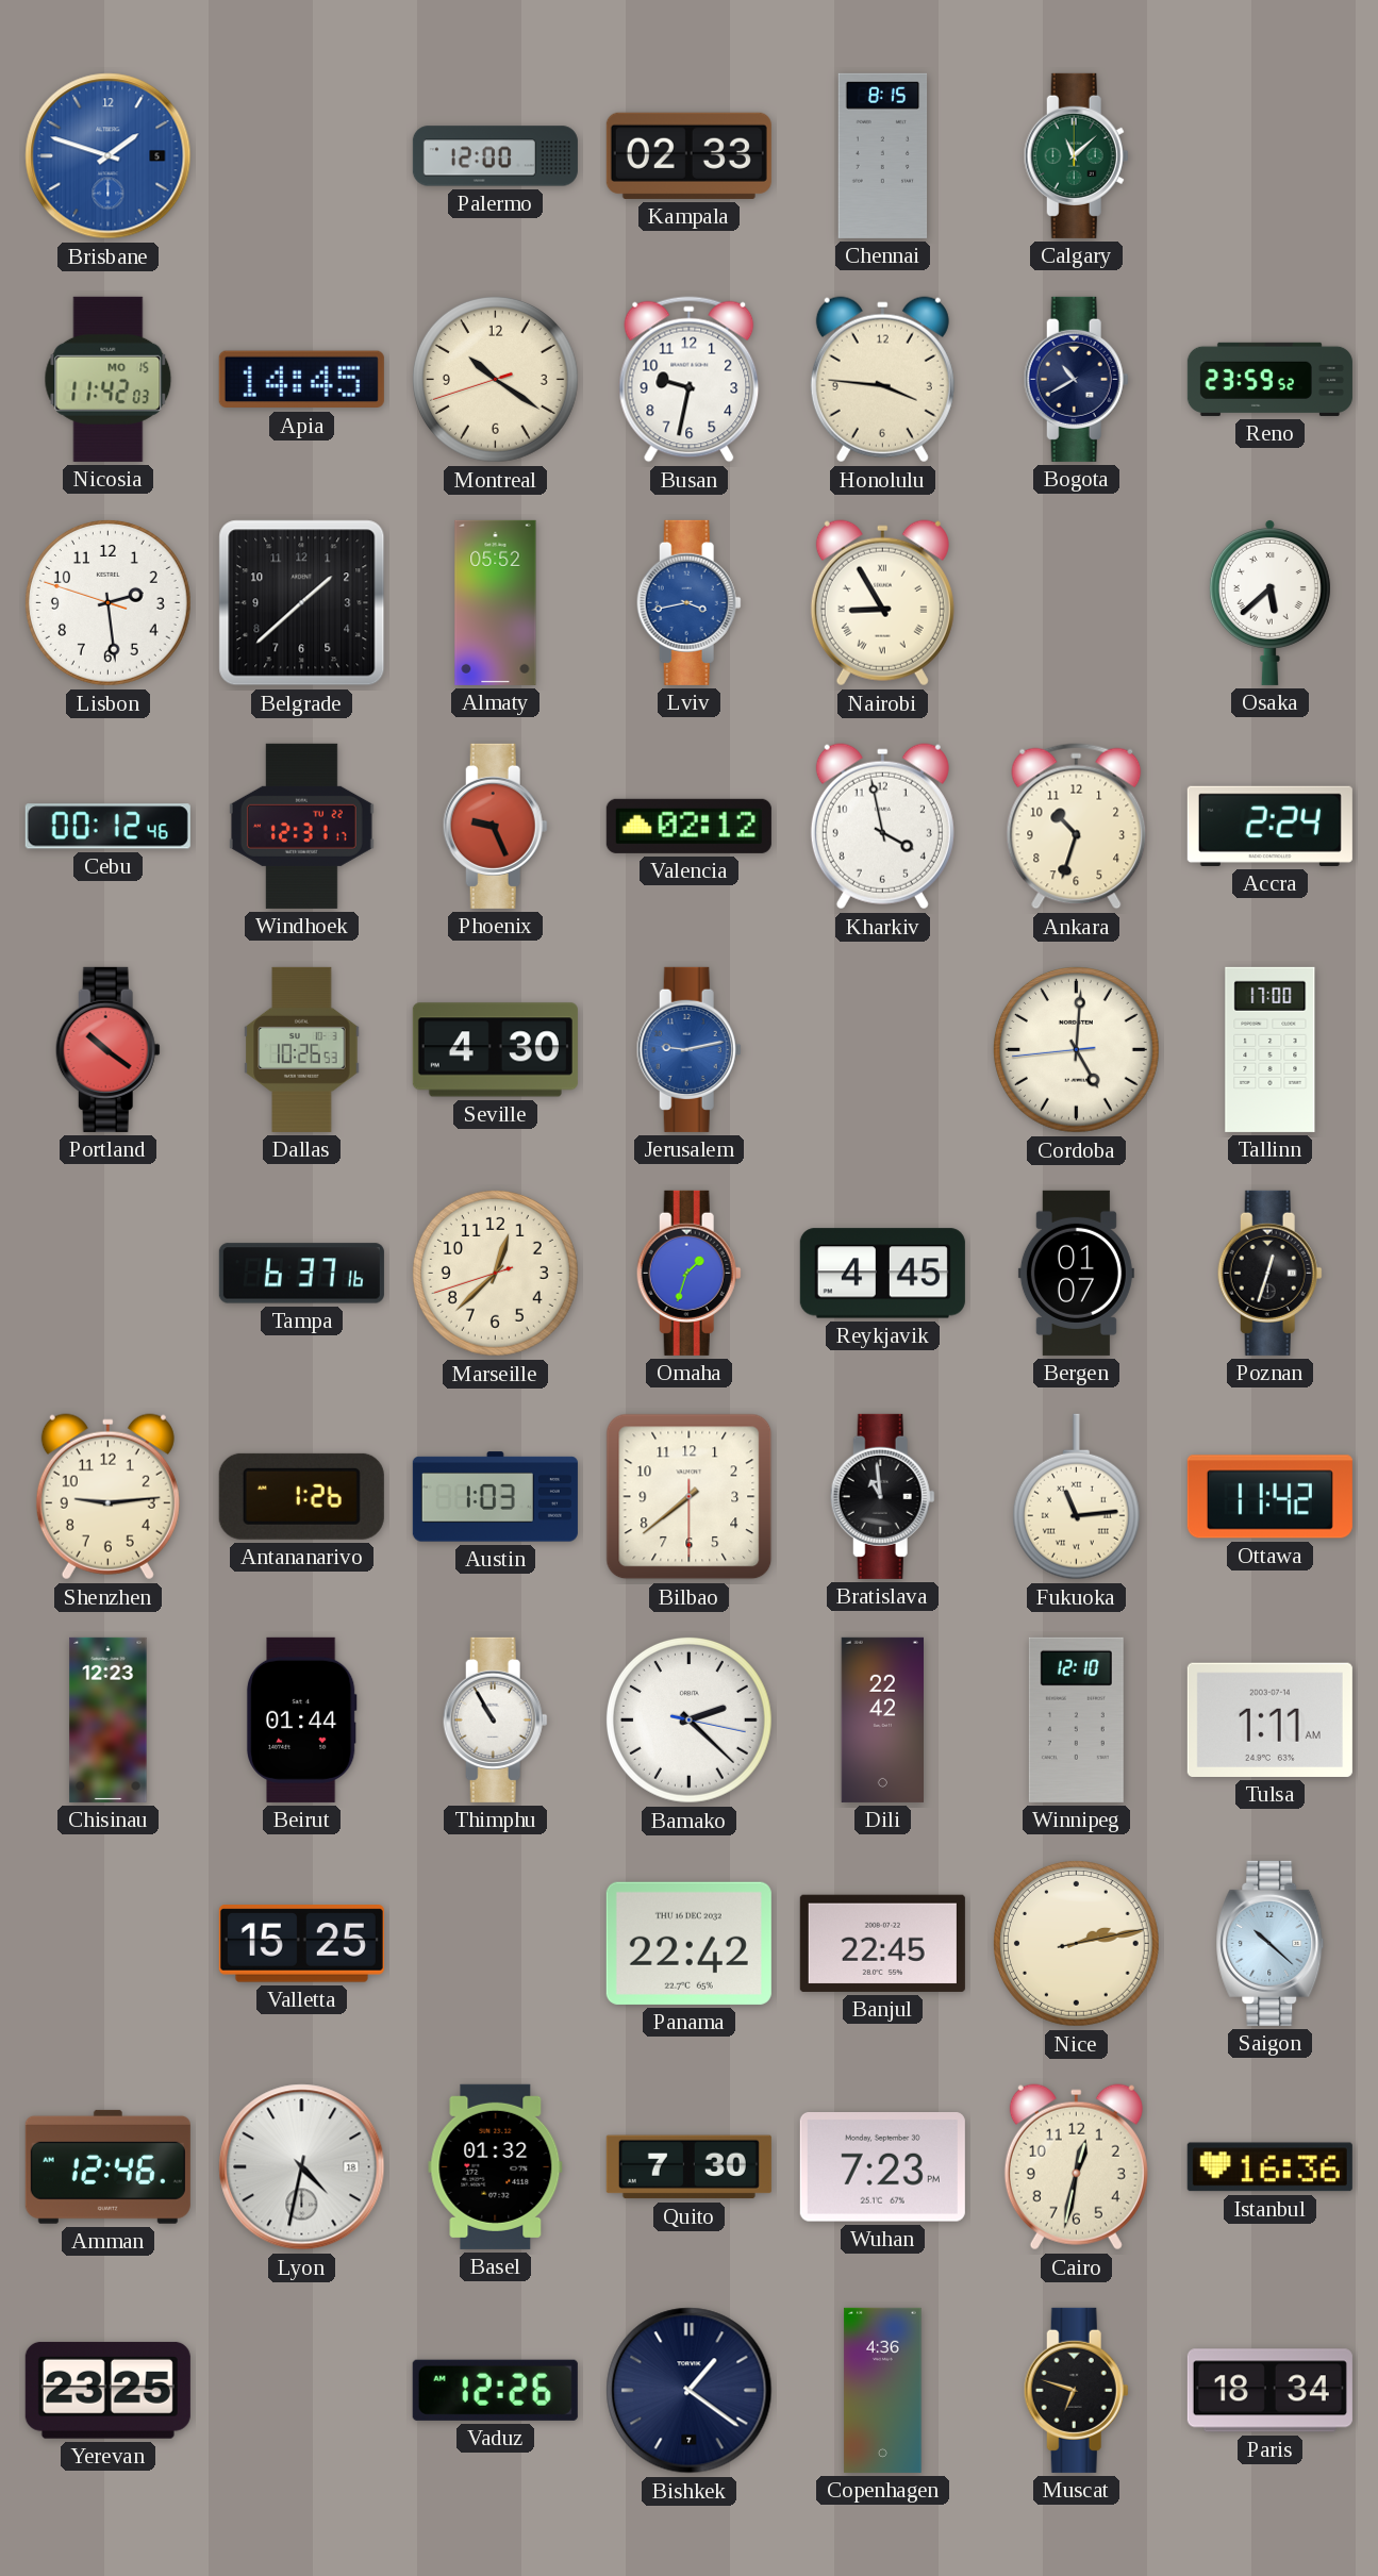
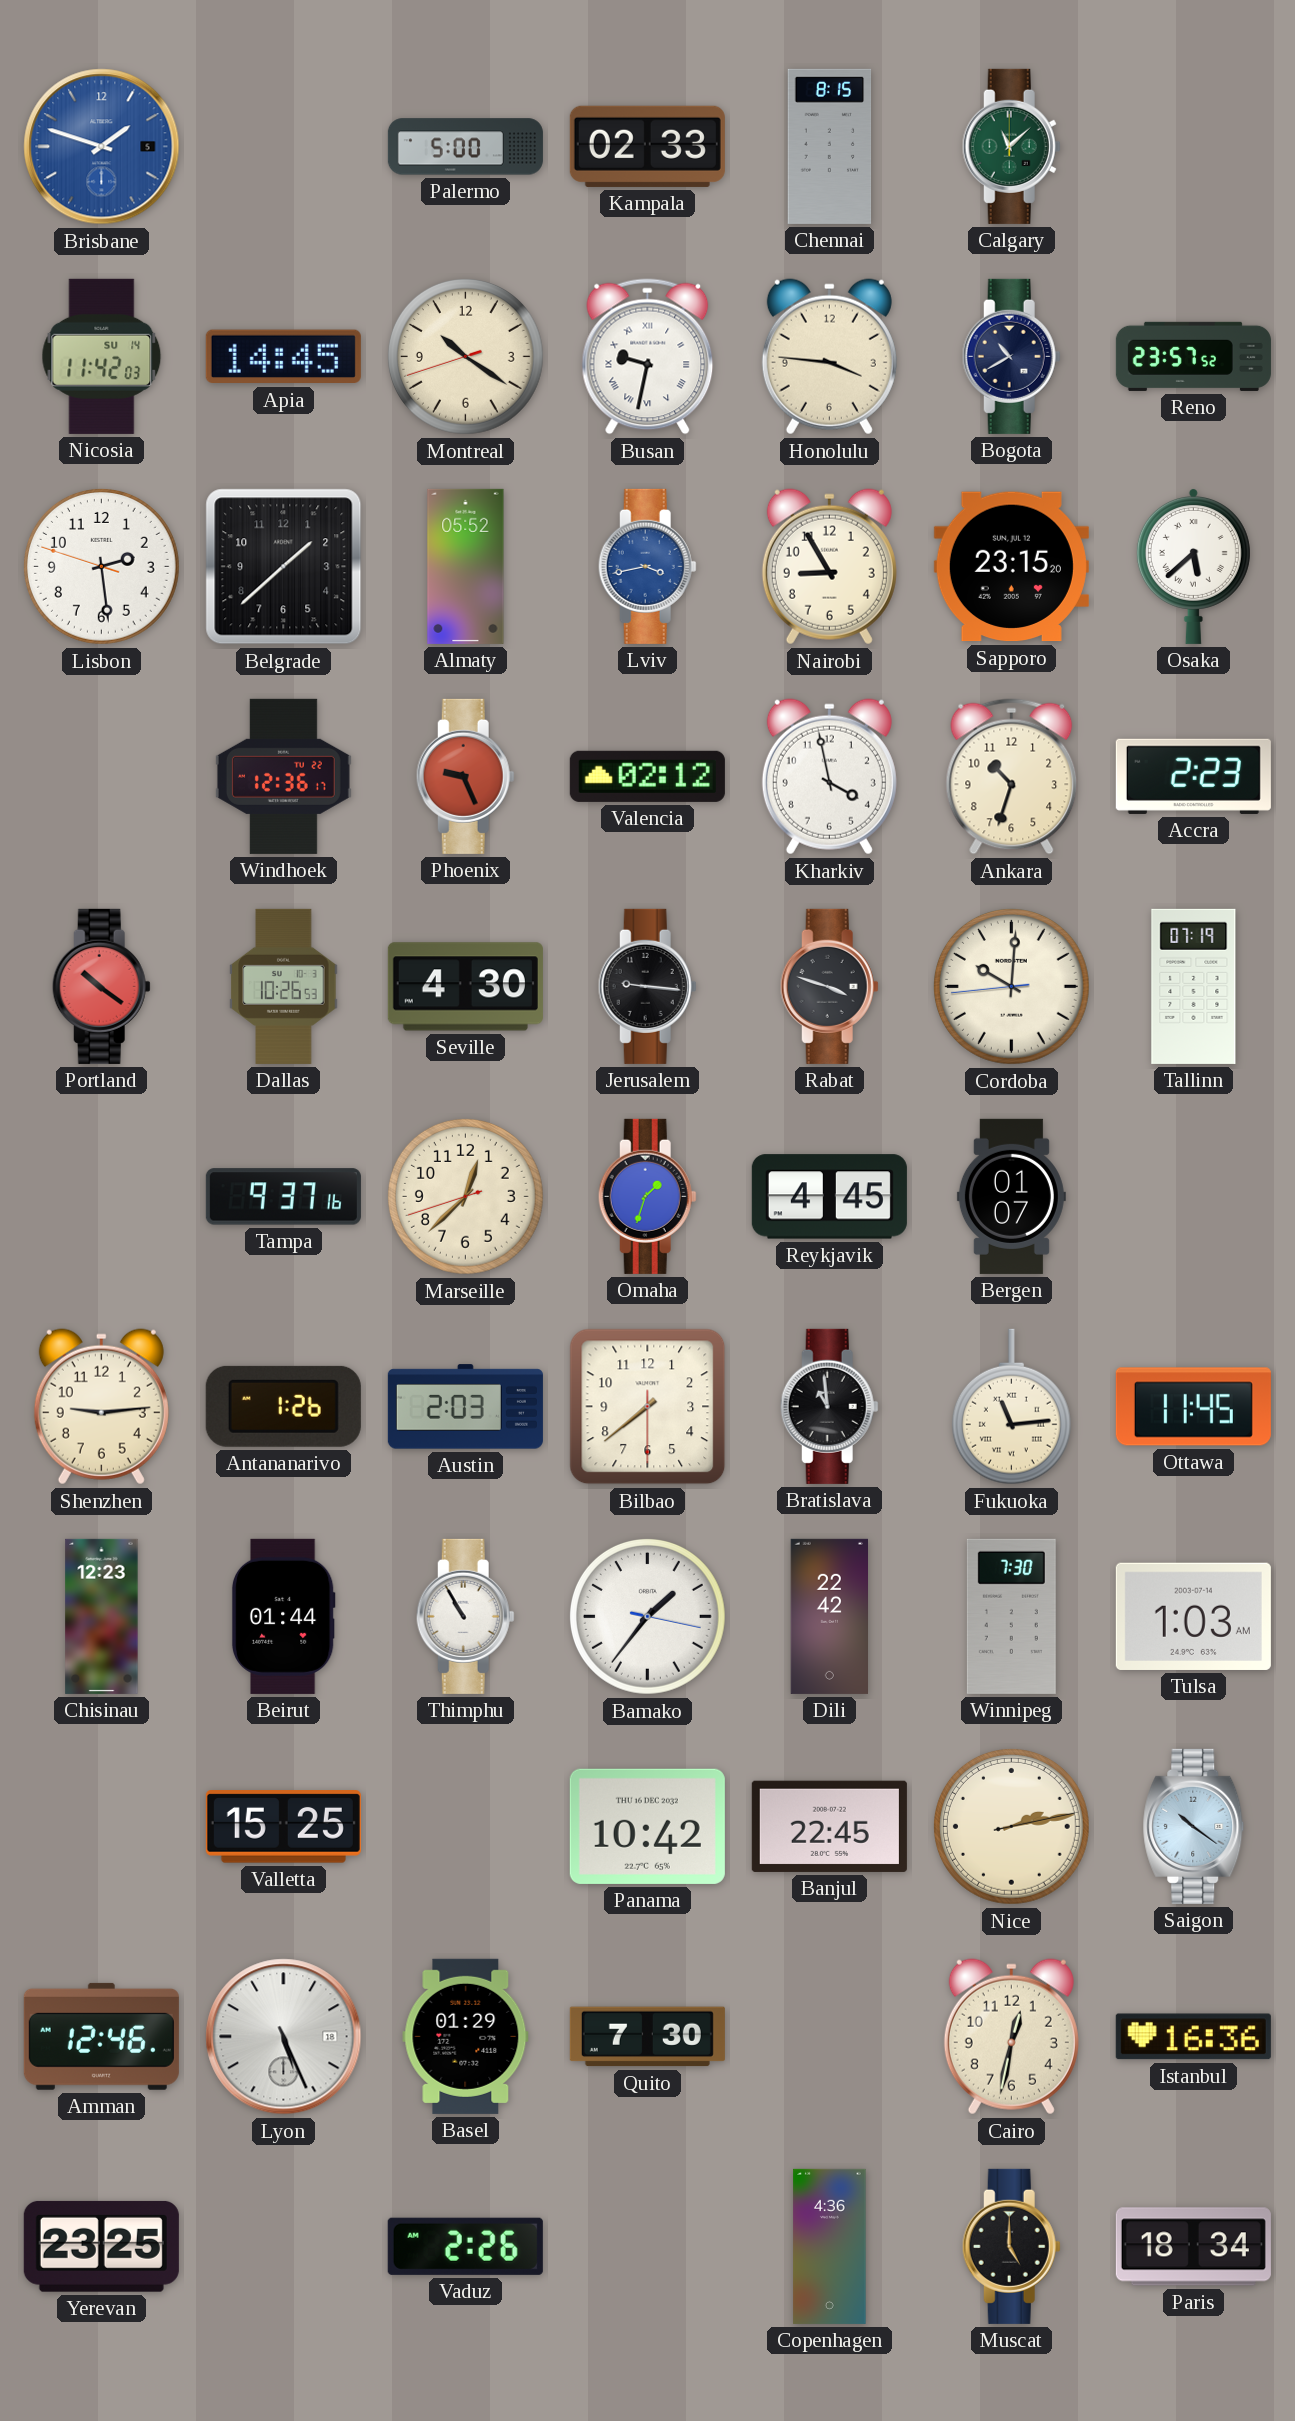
Palermo: 12:00 -> 5:00 (465, 147)
Nicosia date: MO 15 -> SU 14 (102, 356)
Busan numerals: Arabic -> Roman (648, 357)
Reno: 23:59 -> 23:57 (1193, 356)
Nairobi numerals: Roman -> Arabic (829, 567)
Sapporo: none -> 23:15 (1011, 567)
Cebu: 00:12 -> none (107, 827)
Windhoek: 12:31 -> 12:36 (283, 776)
Accra: 2:24 -> 2:23 (1193, 776)
Jerusalem: 9:13 -> 9:16 (647, 986)
Jerusalem dial: blue -> black (647, 986)
Rabat: none -> 3:48 (829, 986)
Cordoba: 5:00 -> 10:00 (1011, 986)
Tallinn: 17:00 -> 07:19 (1194, 986)
Tampa: 6:37 -> 9:37 (283, 1197)
Poznan: 12:33 -> none (1269, 1273)
Austin: 1:03 -> 2:03 (465, 1407)
Ottawa: 11:42 -> 11:45 (1193, 1407)
Bamako: 2:22 -> 1:36 (647, 1616)
Winnipeg: 12:10 -> 7:30 (1011, 1616)
Tulsa: 1:11 -> 1:03 (1193, 1616)
Panama: 22:42 -> 10:42 (647, 1826)
Saigon: 10:22 -> 10:21 (1194, 1826)
Lyon: 4:32 -> 5:26 (284, 2037)
Basel: 01:32 -> 01:29 (466, 2036)
Wuhan: 7:23 -> none (882, 2167)
Vaduz: 12:26 -> 2:26 (465, 2246)
Bishkek: 1:21 -> none (690, 2391)
Muscat: 6:48 -> 5:00 (1011, 2246)
